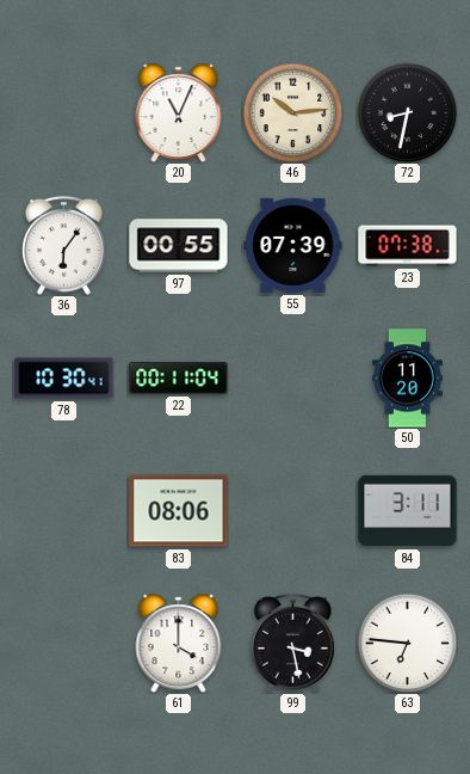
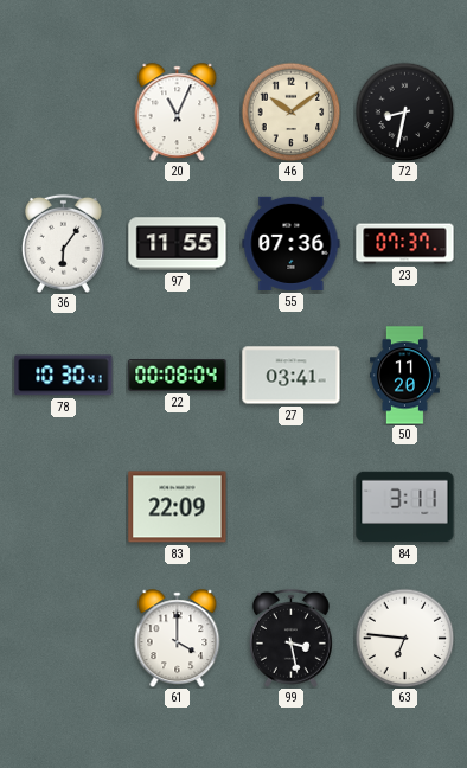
46: 10:14 -> 10:09 (290, 111)
97: 00:55 -> 11:55 (178, 244)
55: 07:39 -> 07:36 (292, 243)
23: 07:38 -> 07:37 (405, 244)
22: 00:11 -> 00:08 (178, 376)
27: none -> 03:41 (292, 376)
83: 08:06 -> 22:09 (178, 507)
